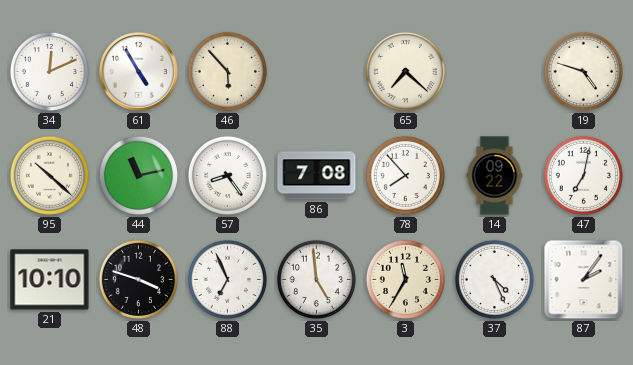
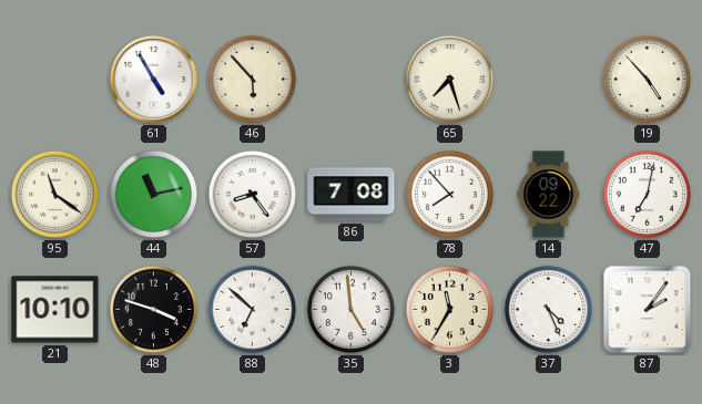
34: 12:11 -> none (49, 71)
65: 7:22 -> 7:27 (449, 79)
19: 4:48 -> 4:53 (647, 79)
95: 10:22 -> 11:21 (54, 194)
88: 6:56 -> 6:52 (252, 309)
